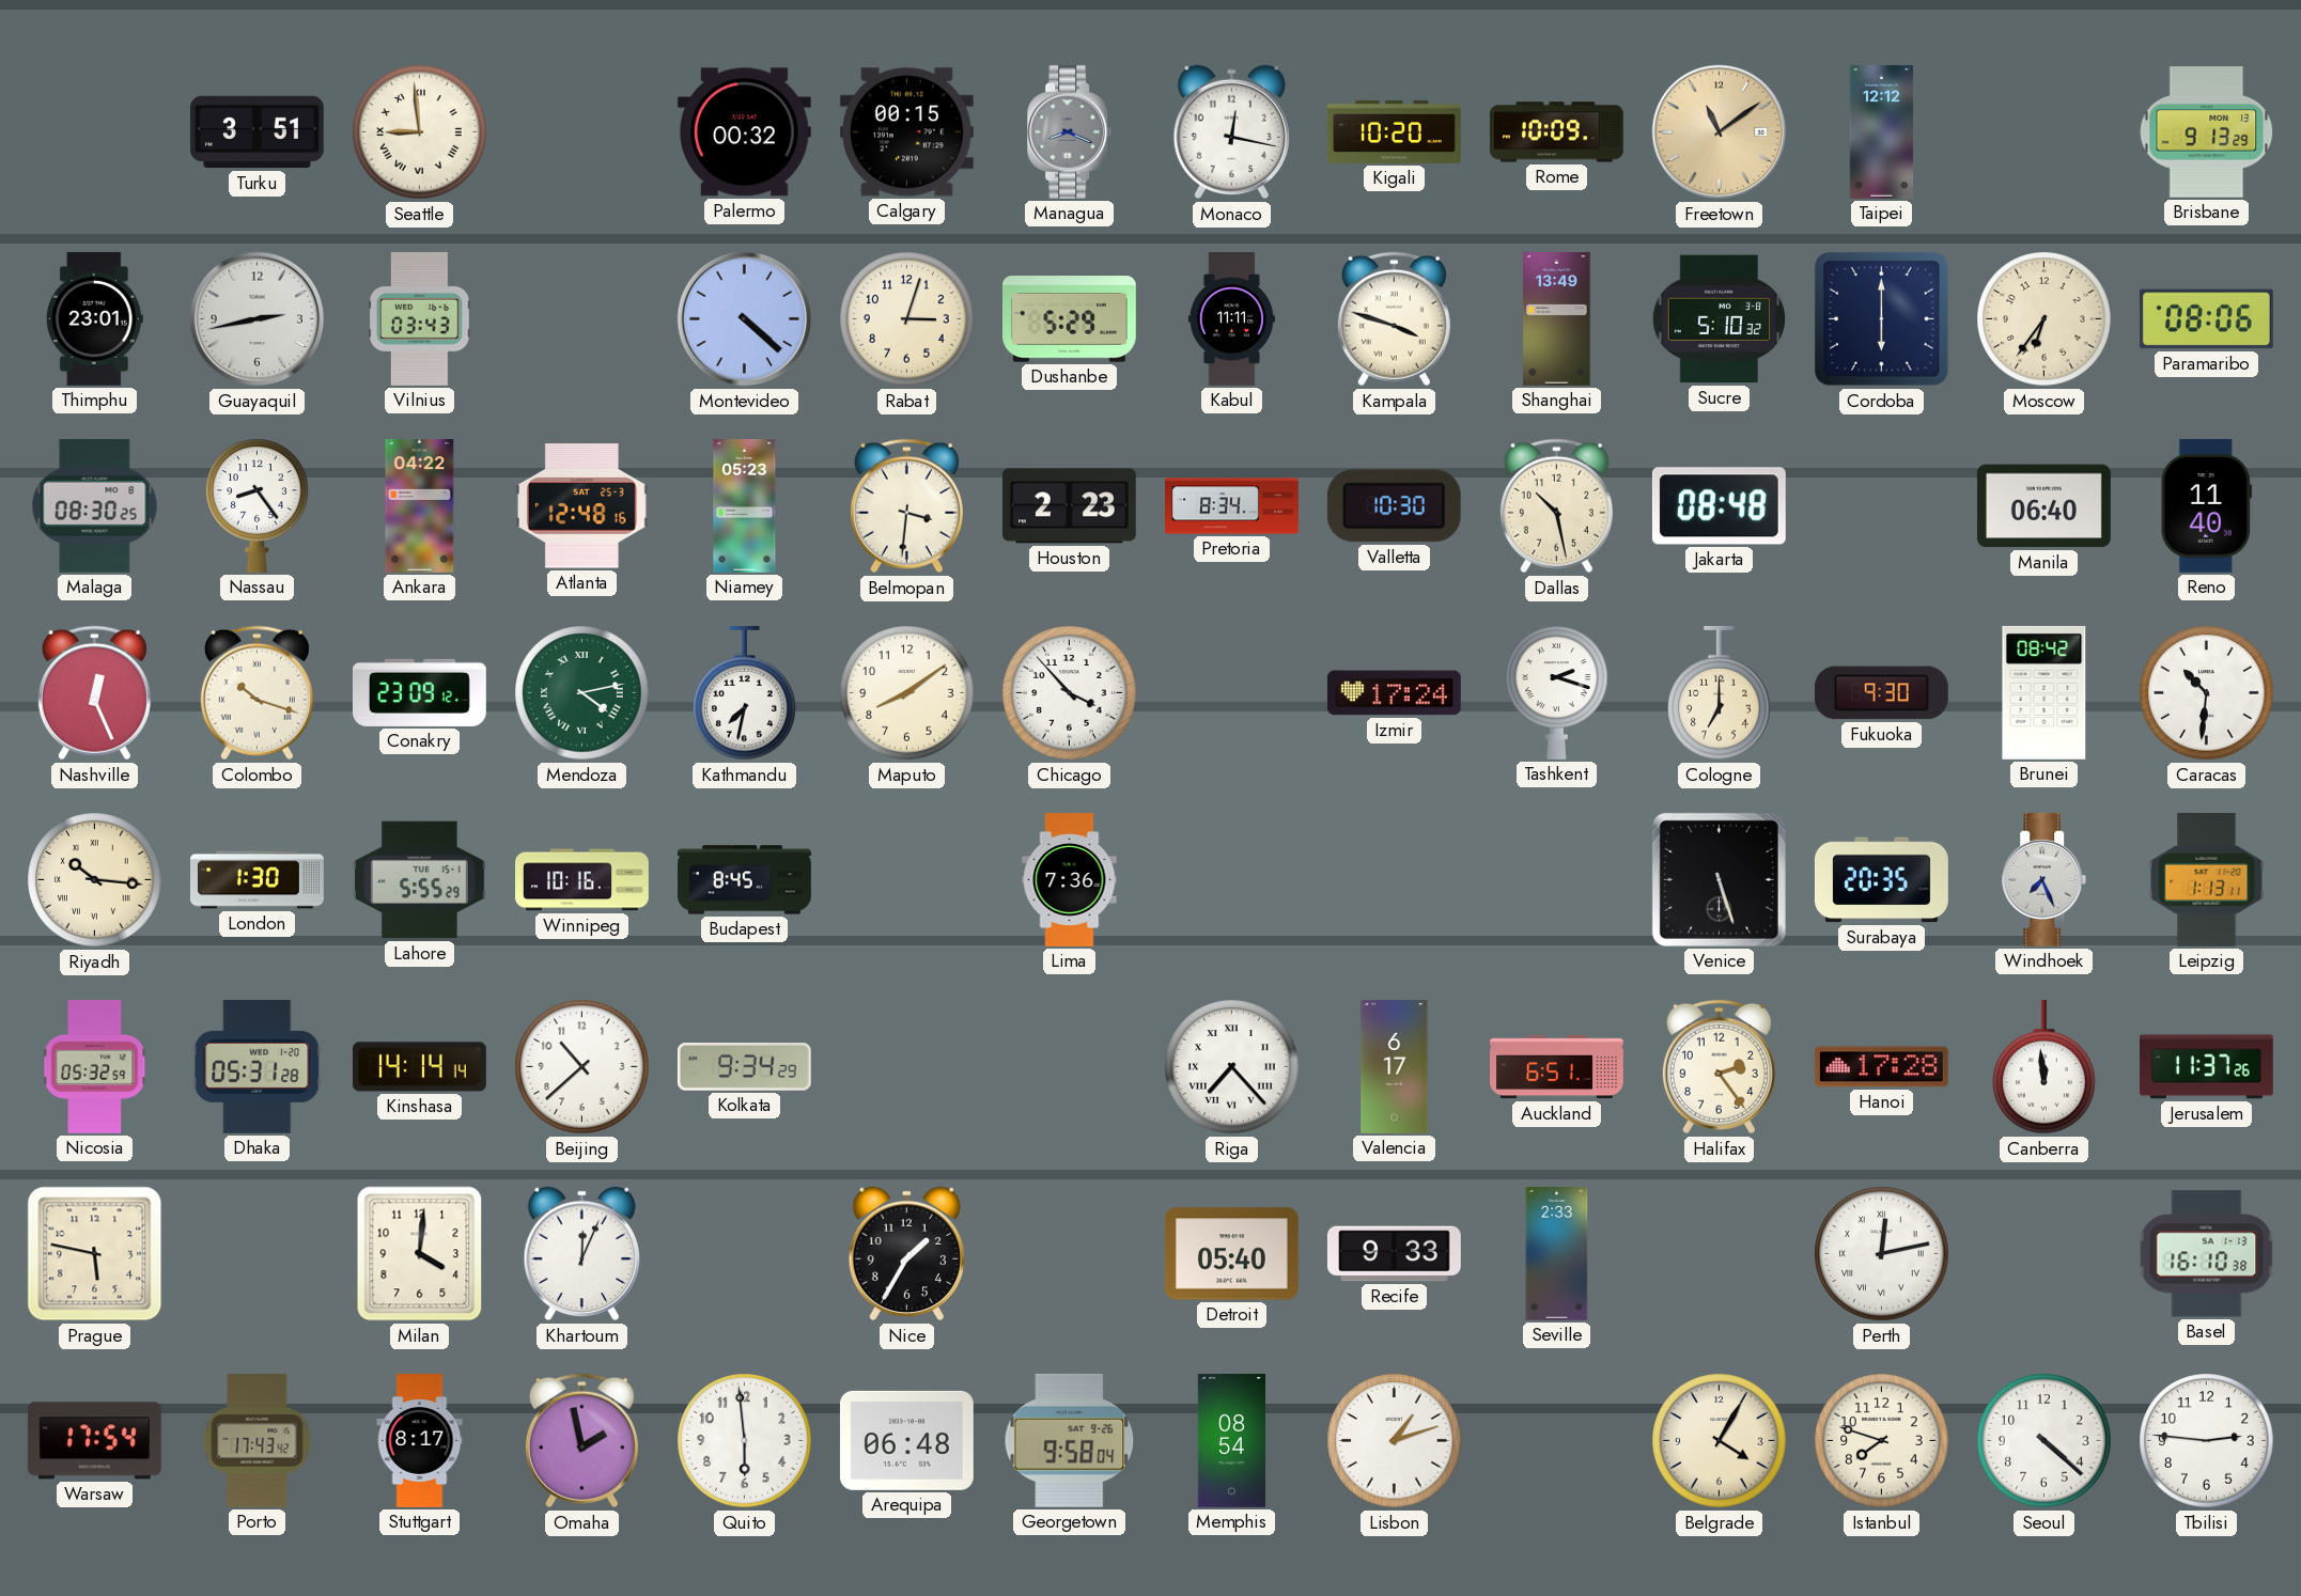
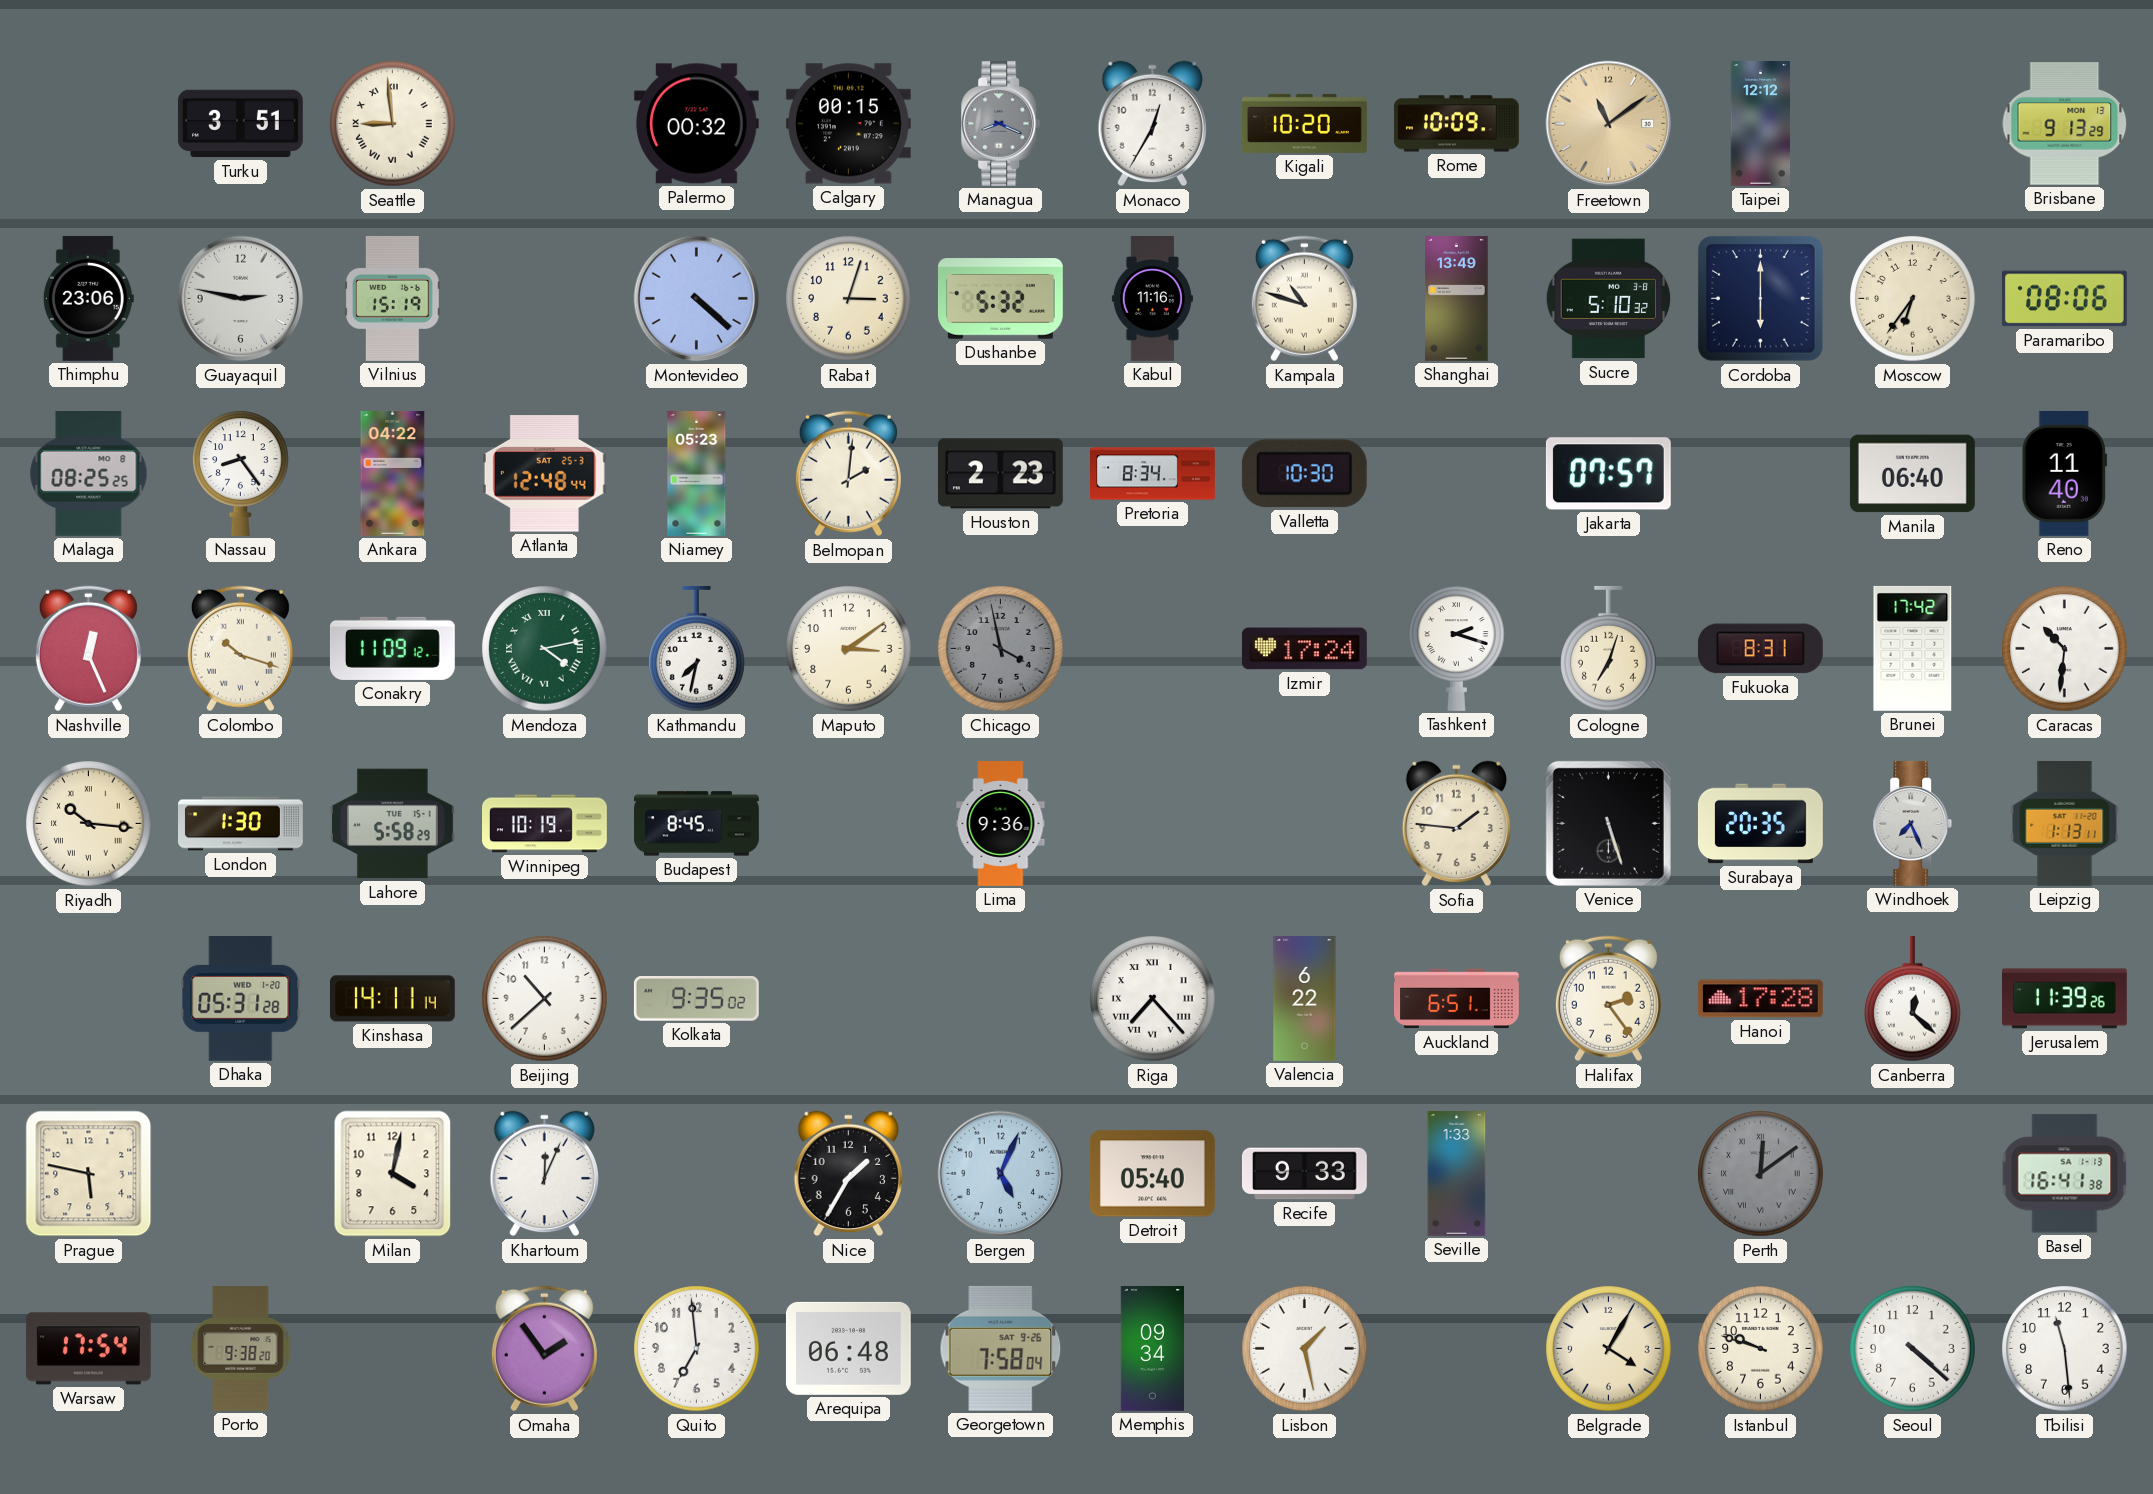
Monaco: 12:17 -> 12:35 (1152, 124)
Thimphu: 23:01 -> 23:06 (88, 298)
Guayaquil: 2:43 -> 2:47 (241, 299)
Vilnius: 03:43 -> 15:19 (392, 298)
Dushanbe: 5:29 -> 5:32 (1000, 299)
Kabul: 11:11 -> 11:16 (1152, 299)
Kampala: 3:48 -> 10:48 (1304, 299)
Malaga: 08:30 -> 08:25 (89, 473)
Atlanta: 12:48:16 -> 12:48:44 (544, 474)
Belmopan: 3:31 -> 2:01 (848, 474)
Dallas: 10:28 -> none (1556, 506)
Jakarta: 08:48 -> 07:57 (1608, 474)
Conakry: 23:09 -> 11:09 (392, 648)
Maputo: 8:09 -> 3:09 (849, 649)
Chicago: 3:53 -> 3:58 (1001, 649)
Chicago dial: white -> grey (1001, 649)
Cologne: 7:00 -> 7:03 (1609, 649)
Fukuoka: 9:30 -> 8:31 (1760, 649)
Brunei: 08:42 -> 17:42 (1913, 648)
Lahore: 5:55 -> 5:58 (392, 824)
Winnipeg: 10:16 -> 10:19 (545, 824)
Lima: 7:36 -> 9:36 (1001, 824)
Sofia: none -> 1:46 (1456, 824)
Nicosia: 05:32 -> none (95, 1066)
Kinshasa: 14:14 -> 14:11 (392, 999)
Kolkata: 9:34 -> 9:35 (696, 999)
Valencia: 6:17 -> 6:22 (1305, 999)
Canberra: 11:59 -> 12:22 (1913, 999)
Jerusalem: 11:37 -> 11:39 (2064, 999)
Milan: 4:01 -> 4:02 (393, 1174)
Bergen: none -> 5:04 (1001, 1174)
Seville: 2:33 -> 1:33 (1457, 1174)
Perth: 12:13 -> 12:09 (1761, 1174)
Perth dial: white -> grey (1761, 1174)
Basel: 16:10 -> 16:41 (2065, 1174)
Porto: 17:43 -> 9:38 (241, 1349)
Stuttgart: 8:17 -> none (420, 1441)
Omaha: 1:58 -> 1:54 (544, 1349)
Quito: 5:59 -> 6:59 (697, 1349)
Georgetown: 9:58 -> 7:58 (1001, 1348)
Memphis: 08:54 -> 09:34 (1152, 1349)
Lisbon: 1:12 -> 1:28 (1305, 1349)
Istanbul: 7:48 -> 9:48 (1761, 1349)
Tbilisi: 2:46 -> 11:29 (2065, 1349)
